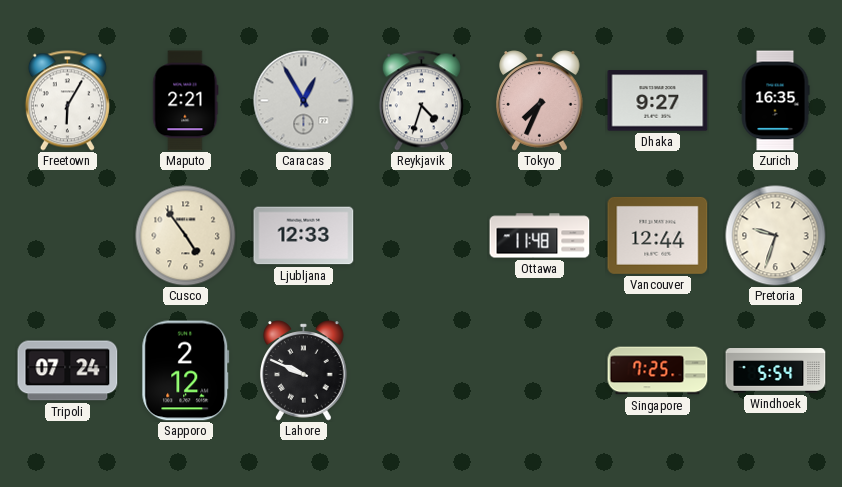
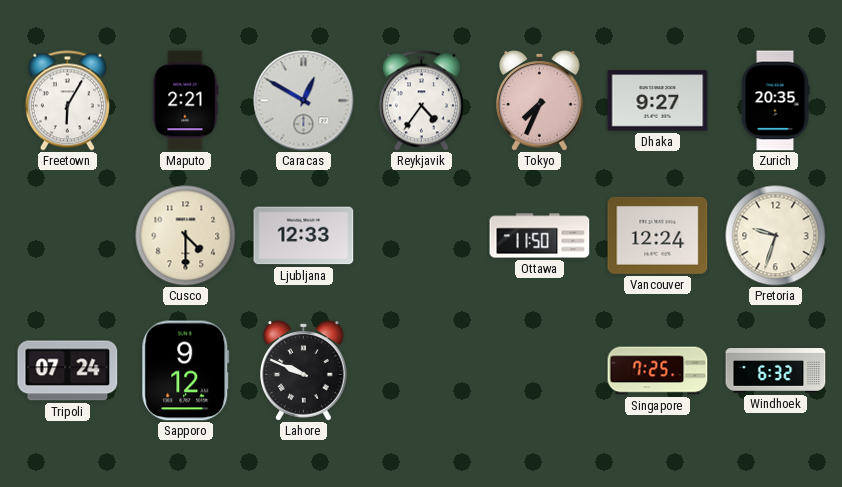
Caracas: 12:55 -> 12:50 (304, 101)
Reykjavik: 4:33 -> 4:36 (421, 101)
Zurich: 16:35 -> 20:35 (775, 101)
Cusco: 4:54 -> 4:30 (186, 236)
Ottawa: 11:48 -> 11:50 (540, 236)
Vancouver: 12:44 -> 12:24 (658, 235)
Sapporo: 2:12 -> 9:12 (186, 371)
Windhoek: 5:54 -> 6:32 (776, 371)
